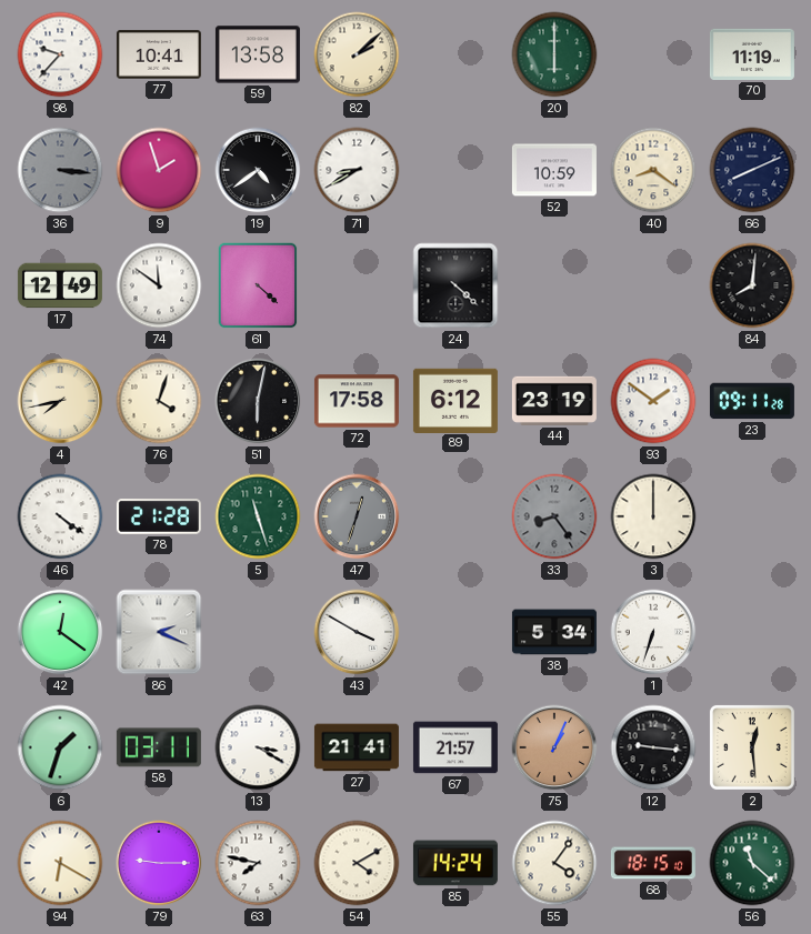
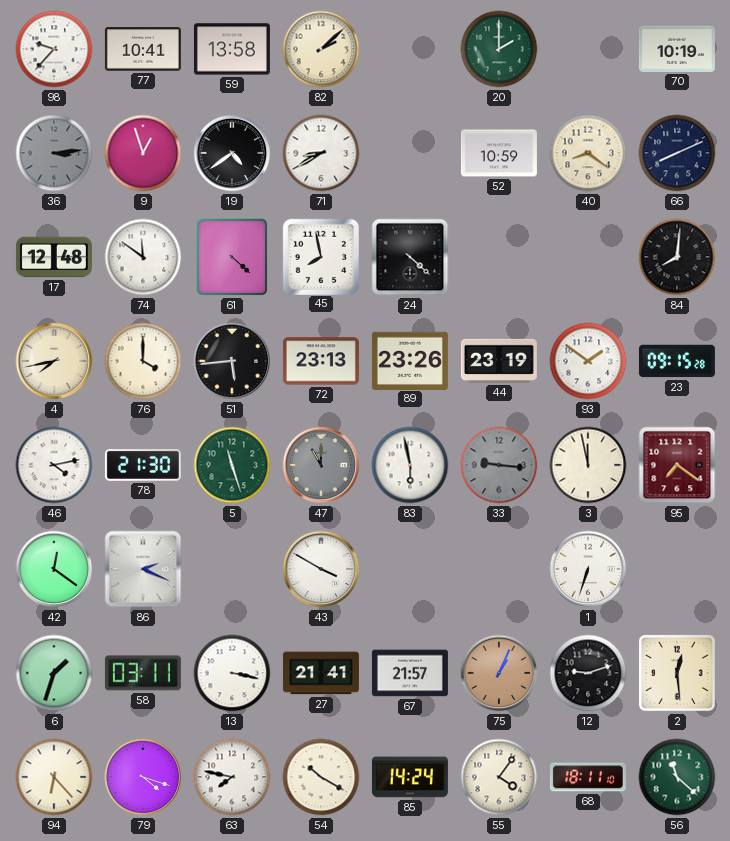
20: 6:00 -> 2:00 (499, 49)
70: 11:19 -> 10:19 (677, 49)
36: 3:16 -> 3:14 (54, 153)
9: 1:57 -> 12:57 (143, 153)
17: 12:49 -> 12:48 (54, 257)
45: none -> 7:58 (320, 256)
76: 4:03 -> 4:00 (143, 361)
51: 6:02 -> 5:44 (232, 361)
72: 17:58 -> 23:13 (321, 361)
89: 6:12 -> 23:26 (410, 360)
23: 09:11 -> 09:15 (677, 361)
46: 4:21 -> 4:13 (54, 465)
78: 21:28 -> 21:30 (143, 466)
47: 12:33 -> 11:00 (321, 465)
83: none -> 5:58 (410, 465)
33: 8:24 -> 9:16 (499, 465)
3: 12:00 -> 11:58 (588, 465)
95: none -> 7:21 (677, 465)
38: 5:34 -> none (554, 632)
13: 3:20 -> 3:17 (232, 673)
12: 9:16 -> 9:12 (588, 673)
94: 6:20 -> 6:23 (54, 777)
79: 9:15 -> 4:18 (143, 777)
54: 4:10 -> 10:20 (321, 777)
68: 18:15 -> 18:11 (588, 777)
